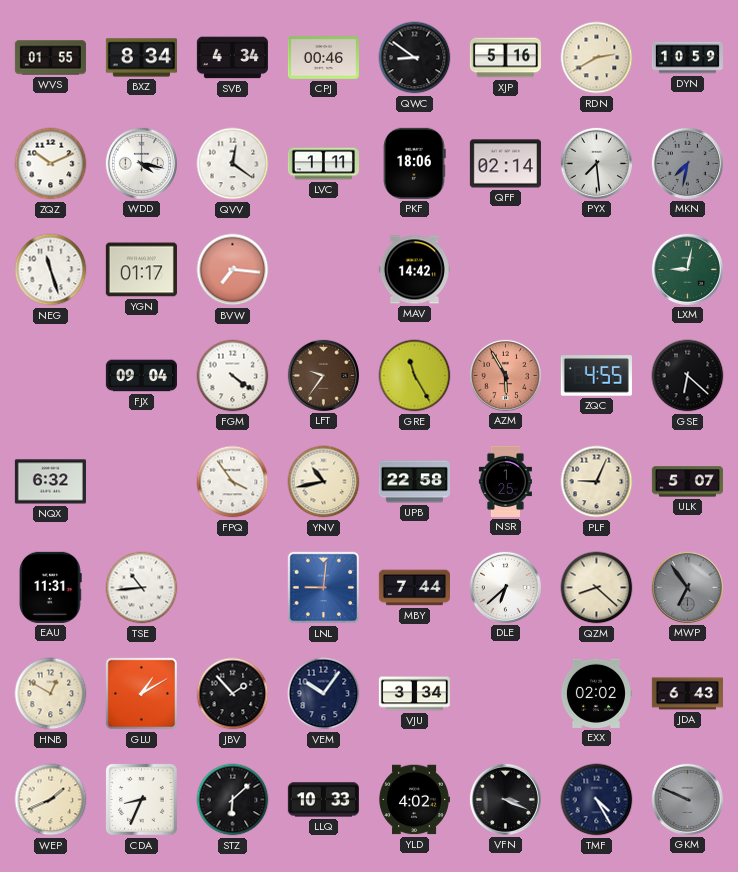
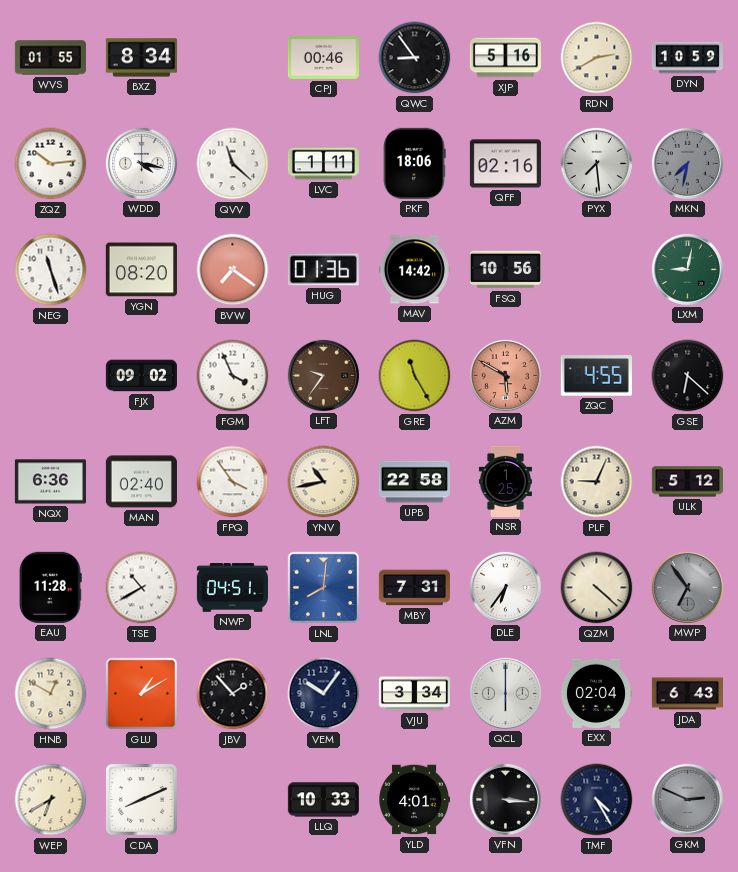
SVB: 4:34 -> none (232, 58)
QWC: 8:51 -> 8:54 (415, 58)
ZQZ: 10:11 -> 10:14 (51, 164)
QVV: 12:21 -> 11:22 (233, 164)
QFF: 02:14 -> 02:16 (505, 164)
YGN: 01:17 -> 08:20 (141, 270)
BVW: 7:16 -> 7:21 (233, 270)
HUG: none -> 01:36 (323, 270)
FSQ: none -> 10:56 (505, 270)
FJX: 09:04 -> 09:02 (141, 376)
FGM: 4:21 -> 3:56 (233, 376)
AZM: 5:55 -> 5:50 (505, 375)
NQX: 6:32 -> 6:36 (50, 482)
MAN: none -> 02:40 (141, 482)
ULK: 5:07 -> 5:12 (687, 482)
EAU: 11:31 -> 11:28 (51, 587)
TSE: 10:44 -> 10:40 (142, 588)
NWP: none -> 04:51 (232, 588)
LNL: 9:01 -> 8:01 (324, 588)
MBY: 7:44 -> 7:31 (414, 588)
DLE: 6:38 -> 6:36 (505, 587)
QZM: 8:22 -> 4:22 (597, 588)
QCL: none -> 6:00 (505, 693)
EXX: 02:02 -> 02:04 (596, 693)
WEP: 1:41 -> 6:40 (51, 800)
CDA: 8:34 -> 8:11 (142, 800)
STZ: 6:08 -> none (233, 800)
YLD: 4:02 -> 4:01 (414, 800)
VFN: 3:19 -> 3:16 (505, 799)
GKM: 9:49 -> 2:49 (687, 799)
